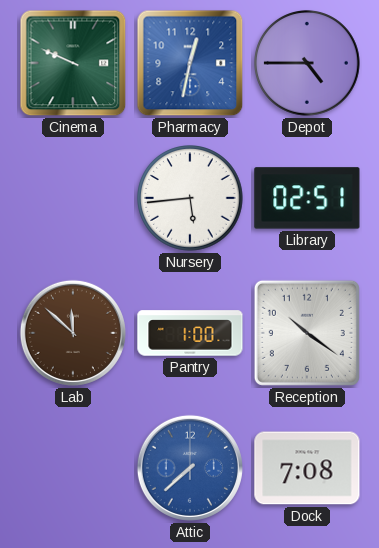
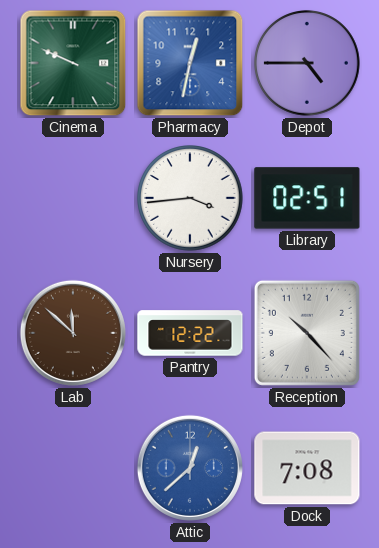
Nursery: 5:44 -> 3:44 (191, 199)
Pantry: 1:00 -> 12:22 (190, 333)
Reception: 10:21 -> 10:23 (307, 333)
Attic: 7:38 -> 12:38 (190, 468)
